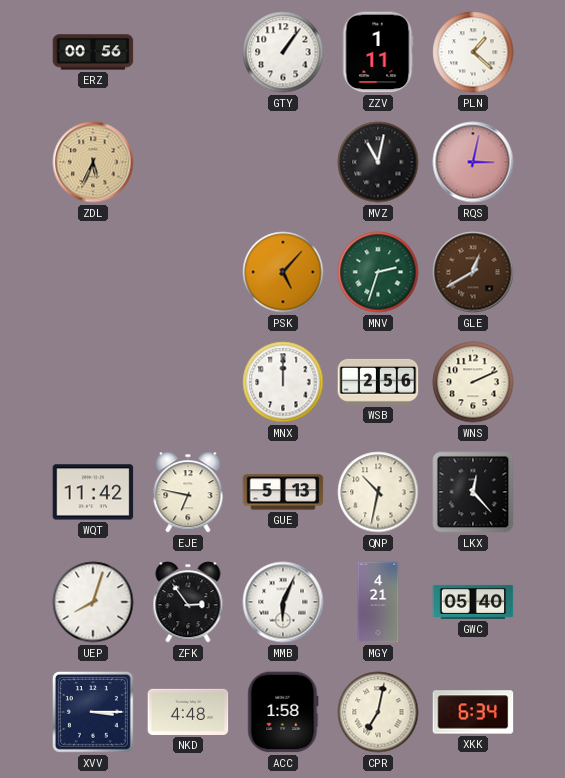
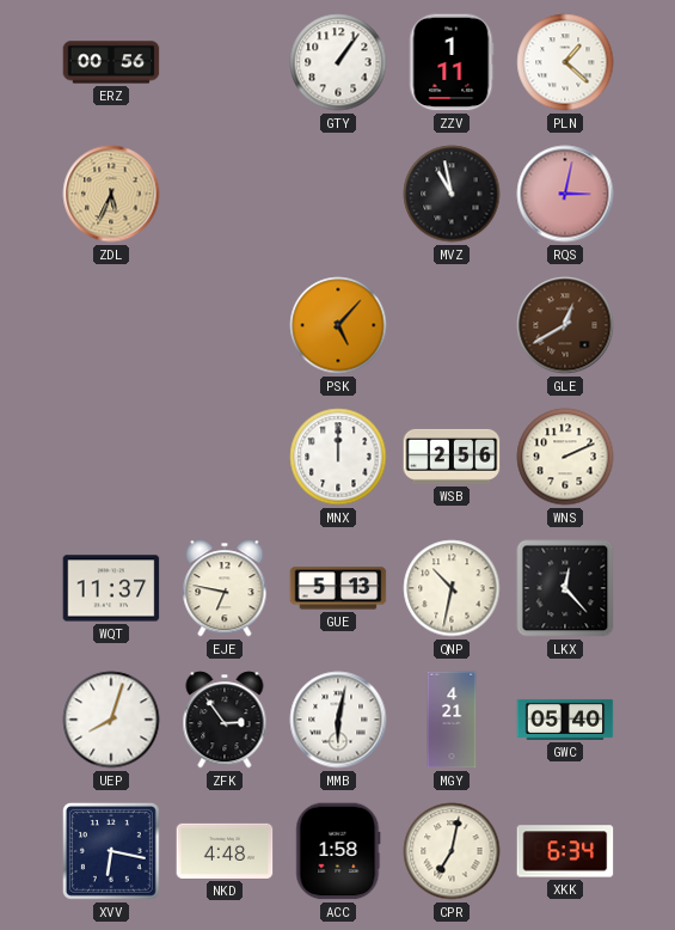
MVZ: 11:02 -> 10:58 (452, 194)
MNV: 2:33 -> none (378, 272)
WQT: 11:42 -> 11:37 (111, 588)
MMB: 6:04 -> 6:02 (338, 720)
XVV: 3:15 -> 6:17 (111, 851)
